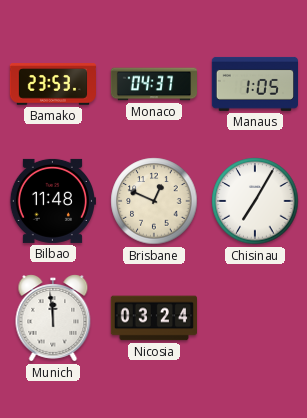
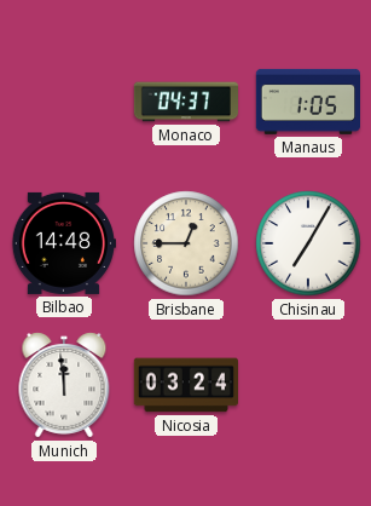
Bamako: 23:53 -> none (52, 84)
Bilbao: 11:48 -> 14:48 (63, 243)
Brisbane: 12:49 -> 12:45 (186, 243)
